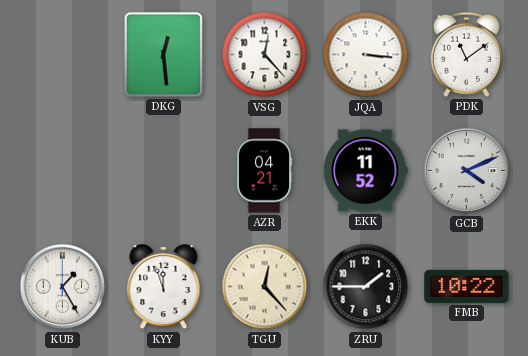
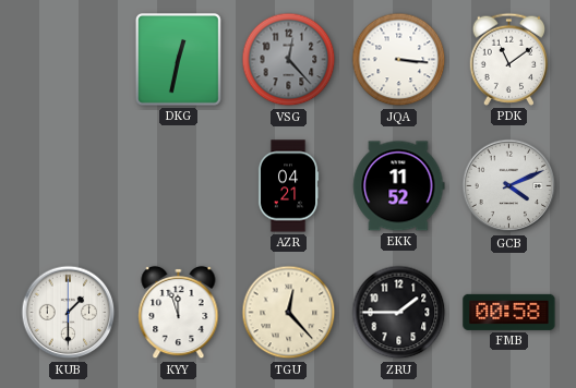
DKG: 12:29 -> 12:32 (178, 59)
VSG dial: white -> grey (289, 60)
KUB: 1:25 -> 1:30 (69, 313)
FMB: 10:22 -> 00:58 (509, 312)
